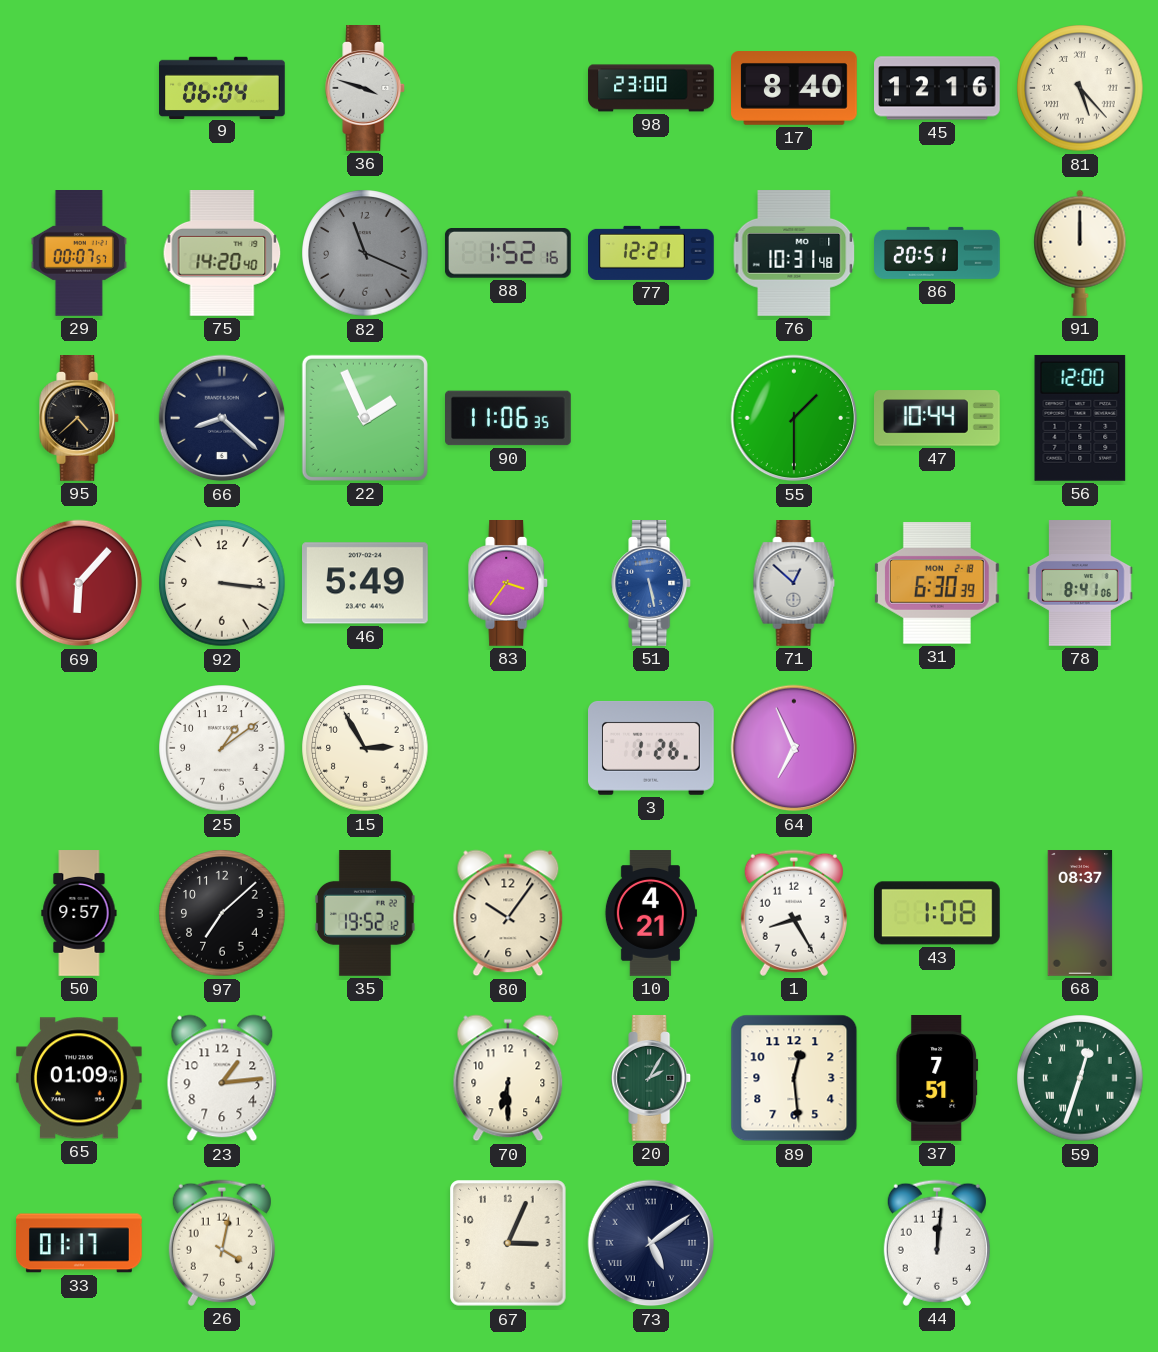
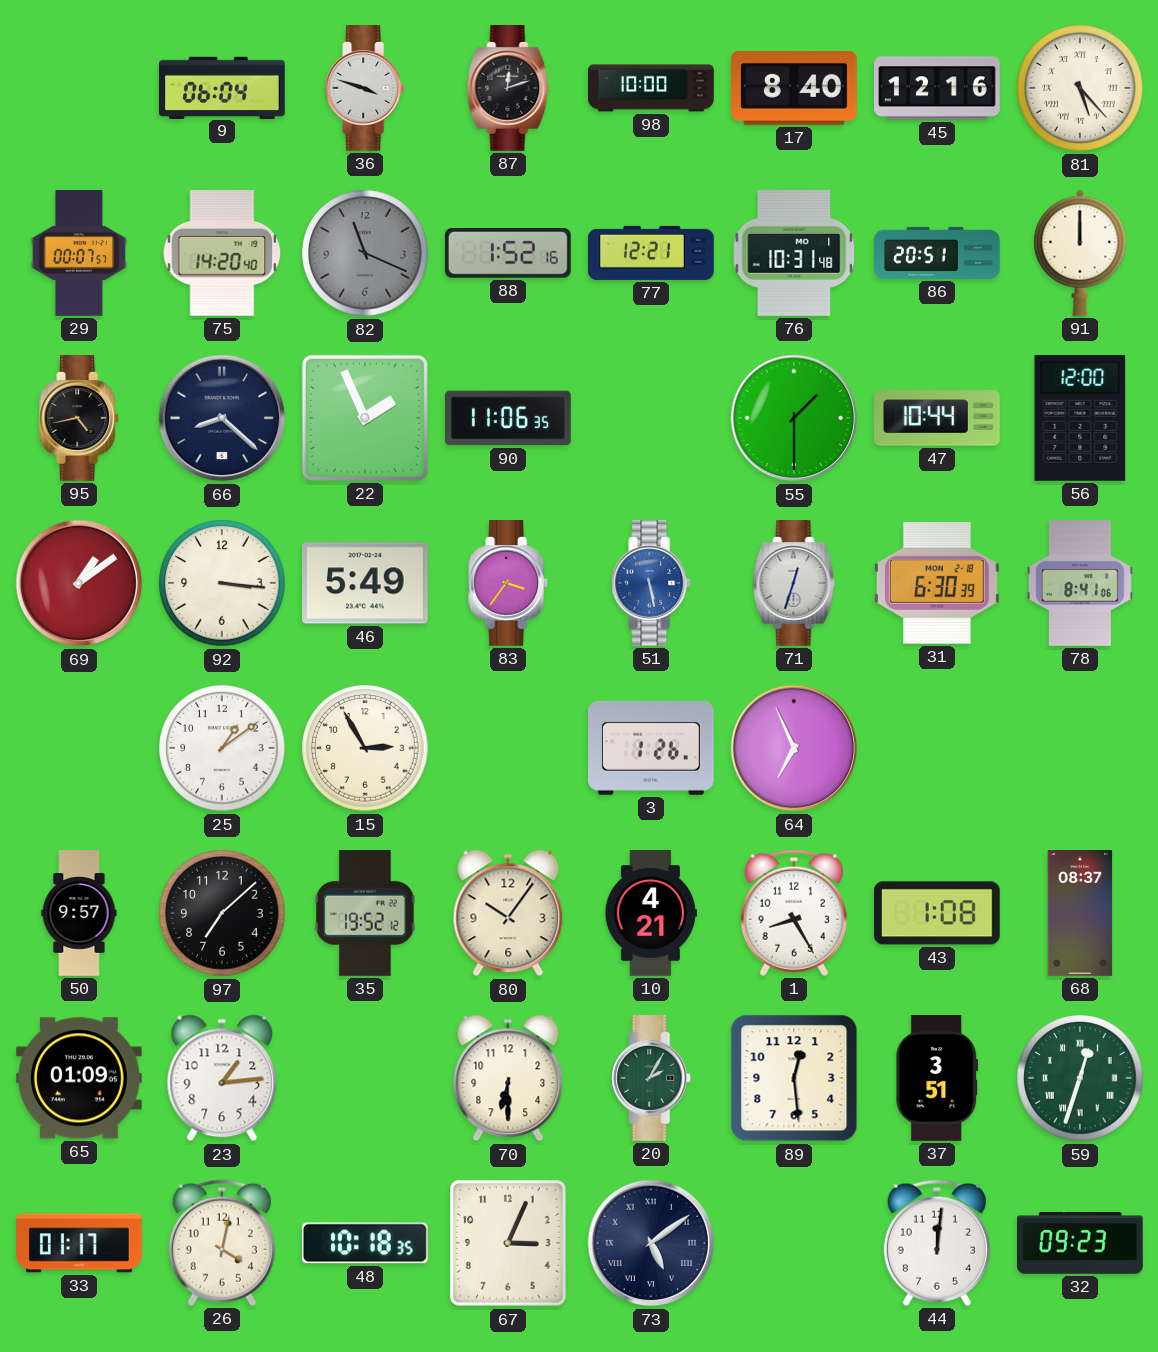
87: none -> 12:12 (508, 89)
98: 23:00 -> 10:00 (651, 88)
95: 4:38 -> 4:43 (80, 419)
69: 6:07 -> 1:09 (79, 583)
71: 12:52 -> 12:33 (794, 584)
37: 7:51 -> 3:51 (937, 1079)
48: none -> 10:18 (365, 1243)
32: none -> 09:23 (1081, 1243)
